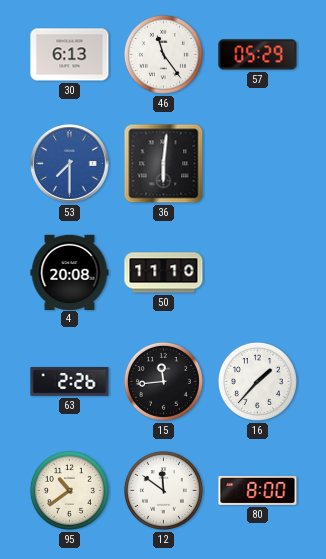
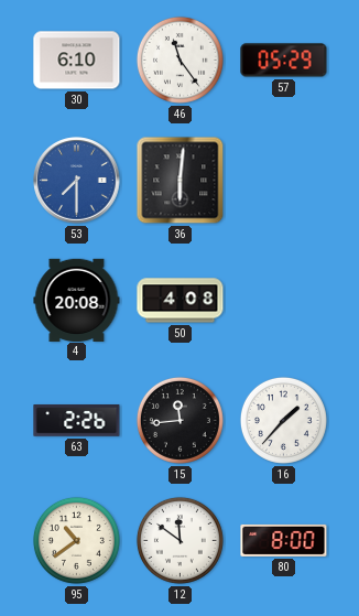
30: 6:13 -> 6:10 (77, 61)
50: 11:10 -> 4:08 (181, 301)
